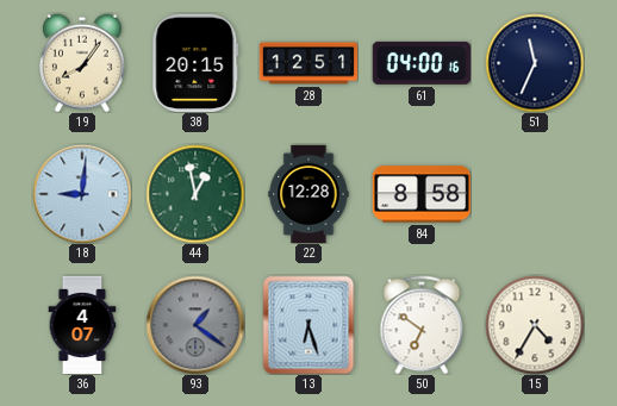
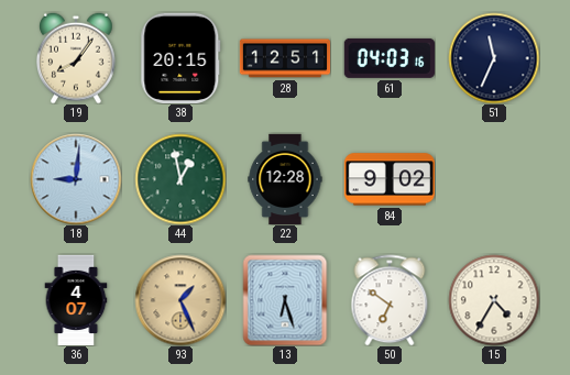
61: 04:00 -> 04:03 (390, 58)
84: 8:58 -> 9:02 (388, 179)
93: 1:21 -> 1:26 (180, 300)
93 dial: grey -> champagne (180, 300)
